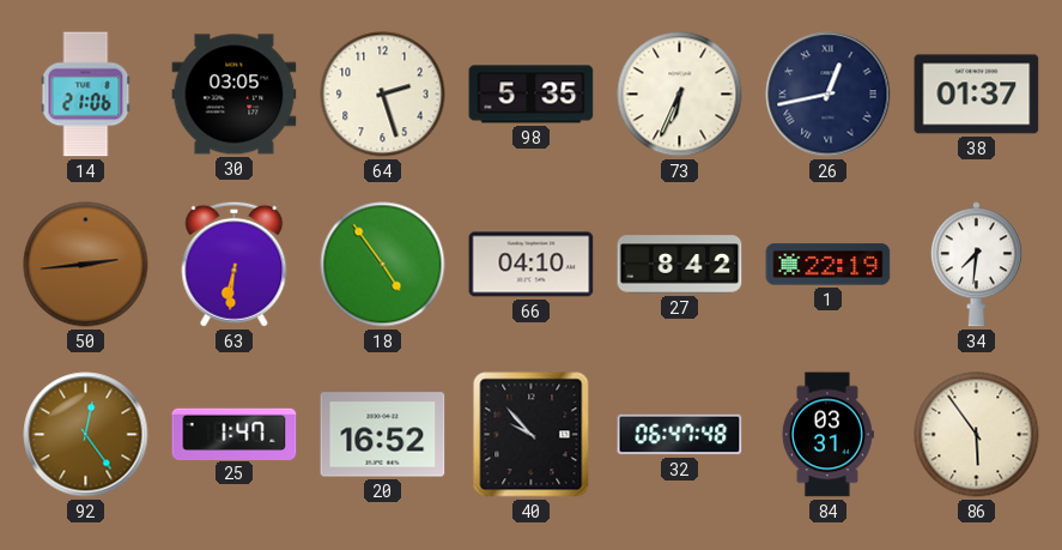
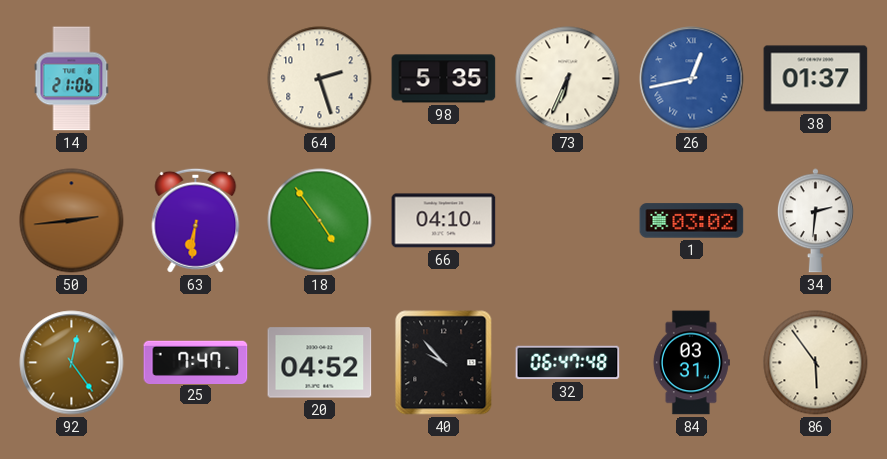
30: 03:05 -> none (235, 95)
26 dial: navy -> blue (692, 79)
27: 8:42 -> none (680, 265)
1: 22:19 -> 03:02 (692, 221)
34: 7:31 -> 2:31 (815, 221)
25: 1:47 -> 7:47 (196, 362)
20: 16:52 -> 04:52 (320, 363)
